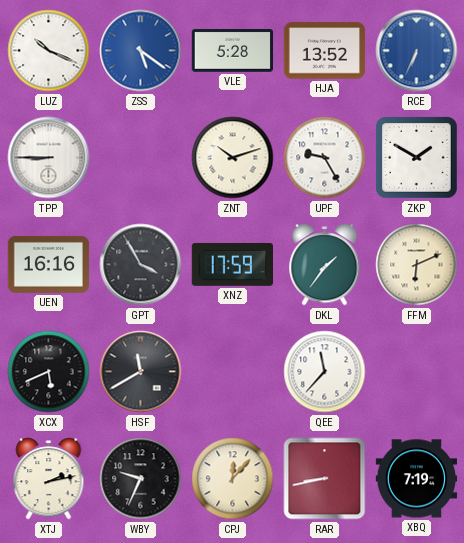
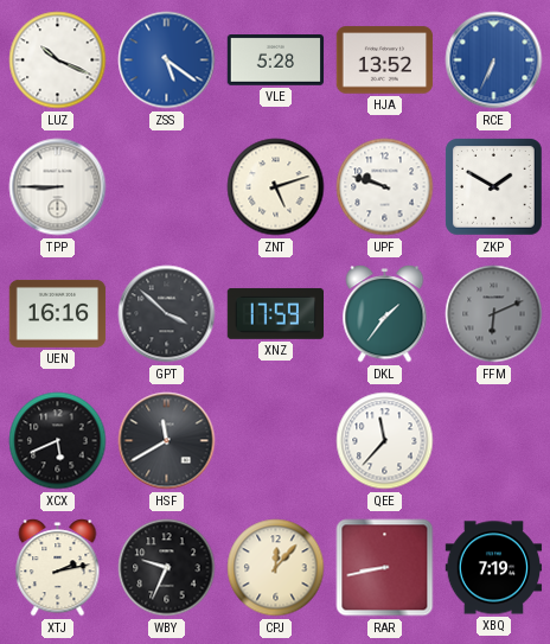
ZNT: 10:12 -> 5:12 (276, 187)
UPF: 9:25 -> 9:48 (385, 187)
GPT: 3:55 -> 3:52 (167, 314)
FFM dial: cream -> grey (494, 314)
